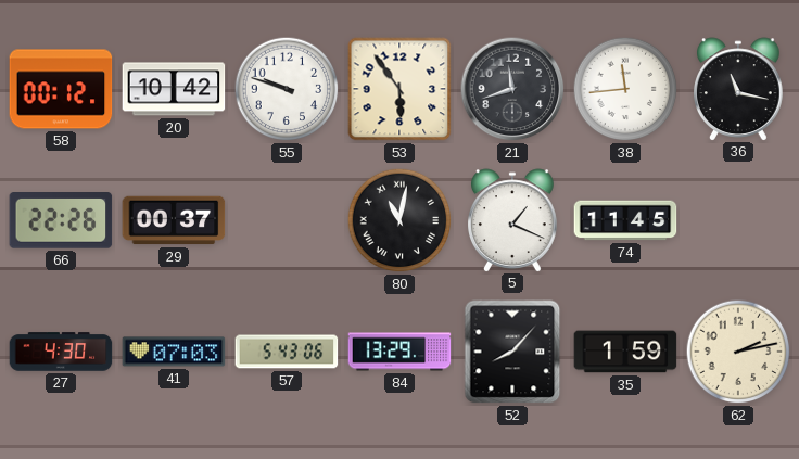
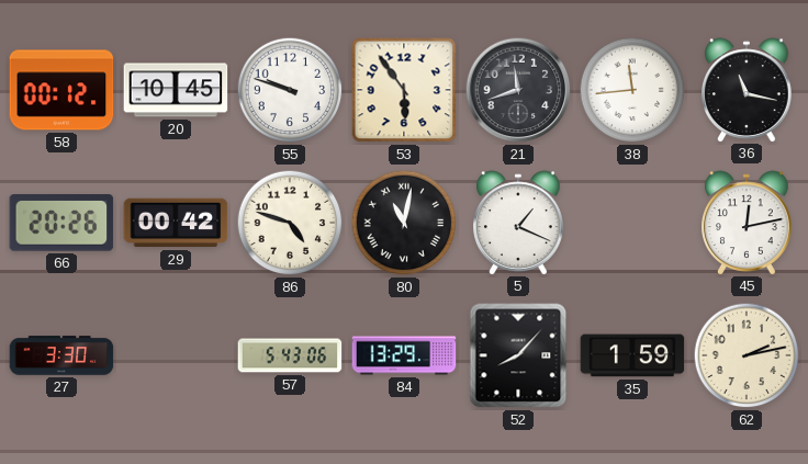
20: 10:42 -> 10:45 (176, 90)
66: 22:26 -> 20:26 (61, 223)
29: 00:37 -> 00:42 (176, 223)
86: none -> 4:48 (290, 223)
74: 11:45 -> none (625, 220)
45: none -> 12:13 (748, 223)
27: 4:30 -> 3:30 (61, 355)
41: 07:03 -> none (174, 352)
